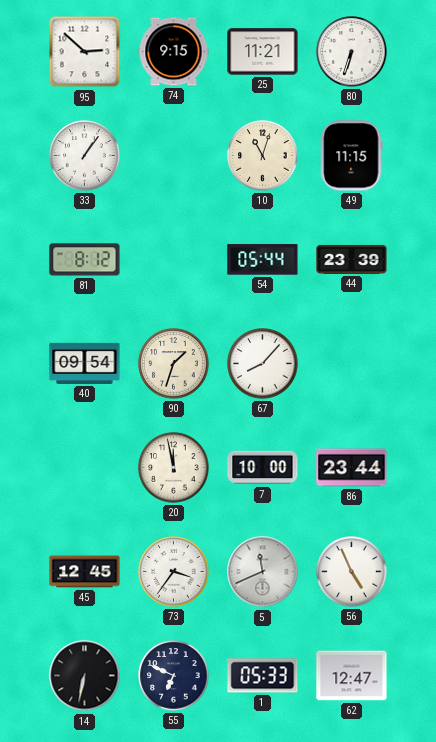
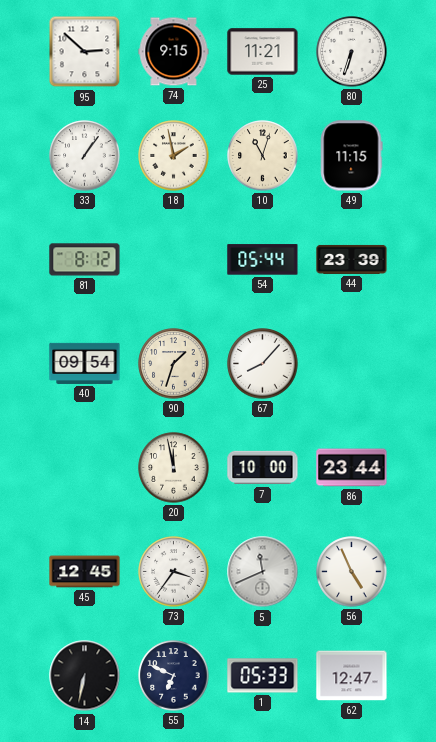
18: none -> 1:58 (174, 156)
